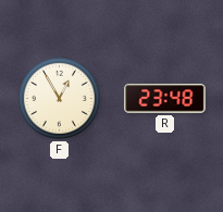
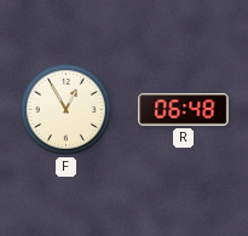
R: 23:48 -> 06:48 (184, 110)
